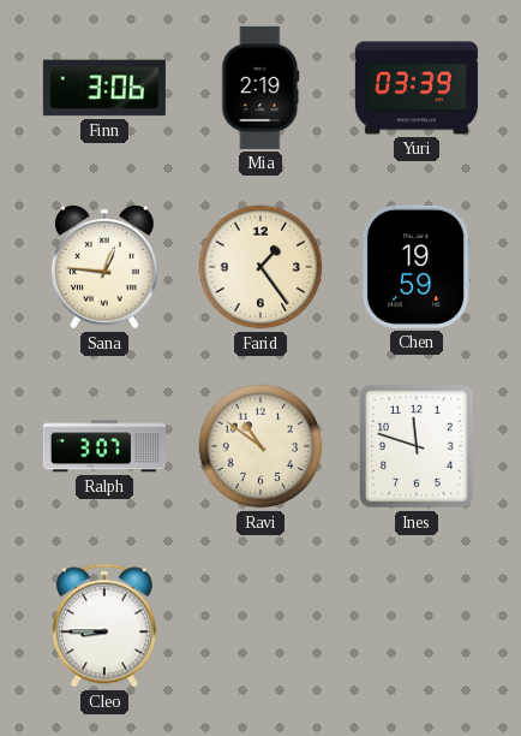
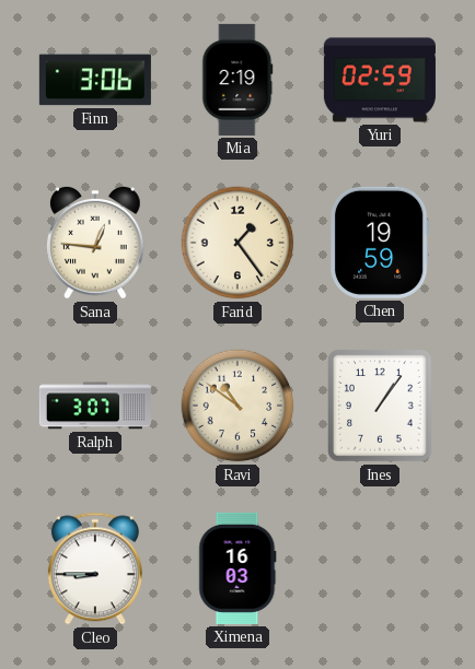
Yuri: 03:39 -> 02:59 (380, 80)
Ines: 11:48 -> 1:06 (380, 406)
Ximena: none -> 16:03 (237, 568)
